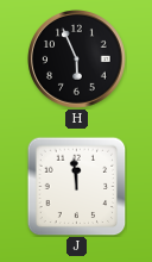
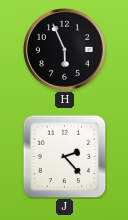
J: 11:59 -> 2:23 (64, 156)
